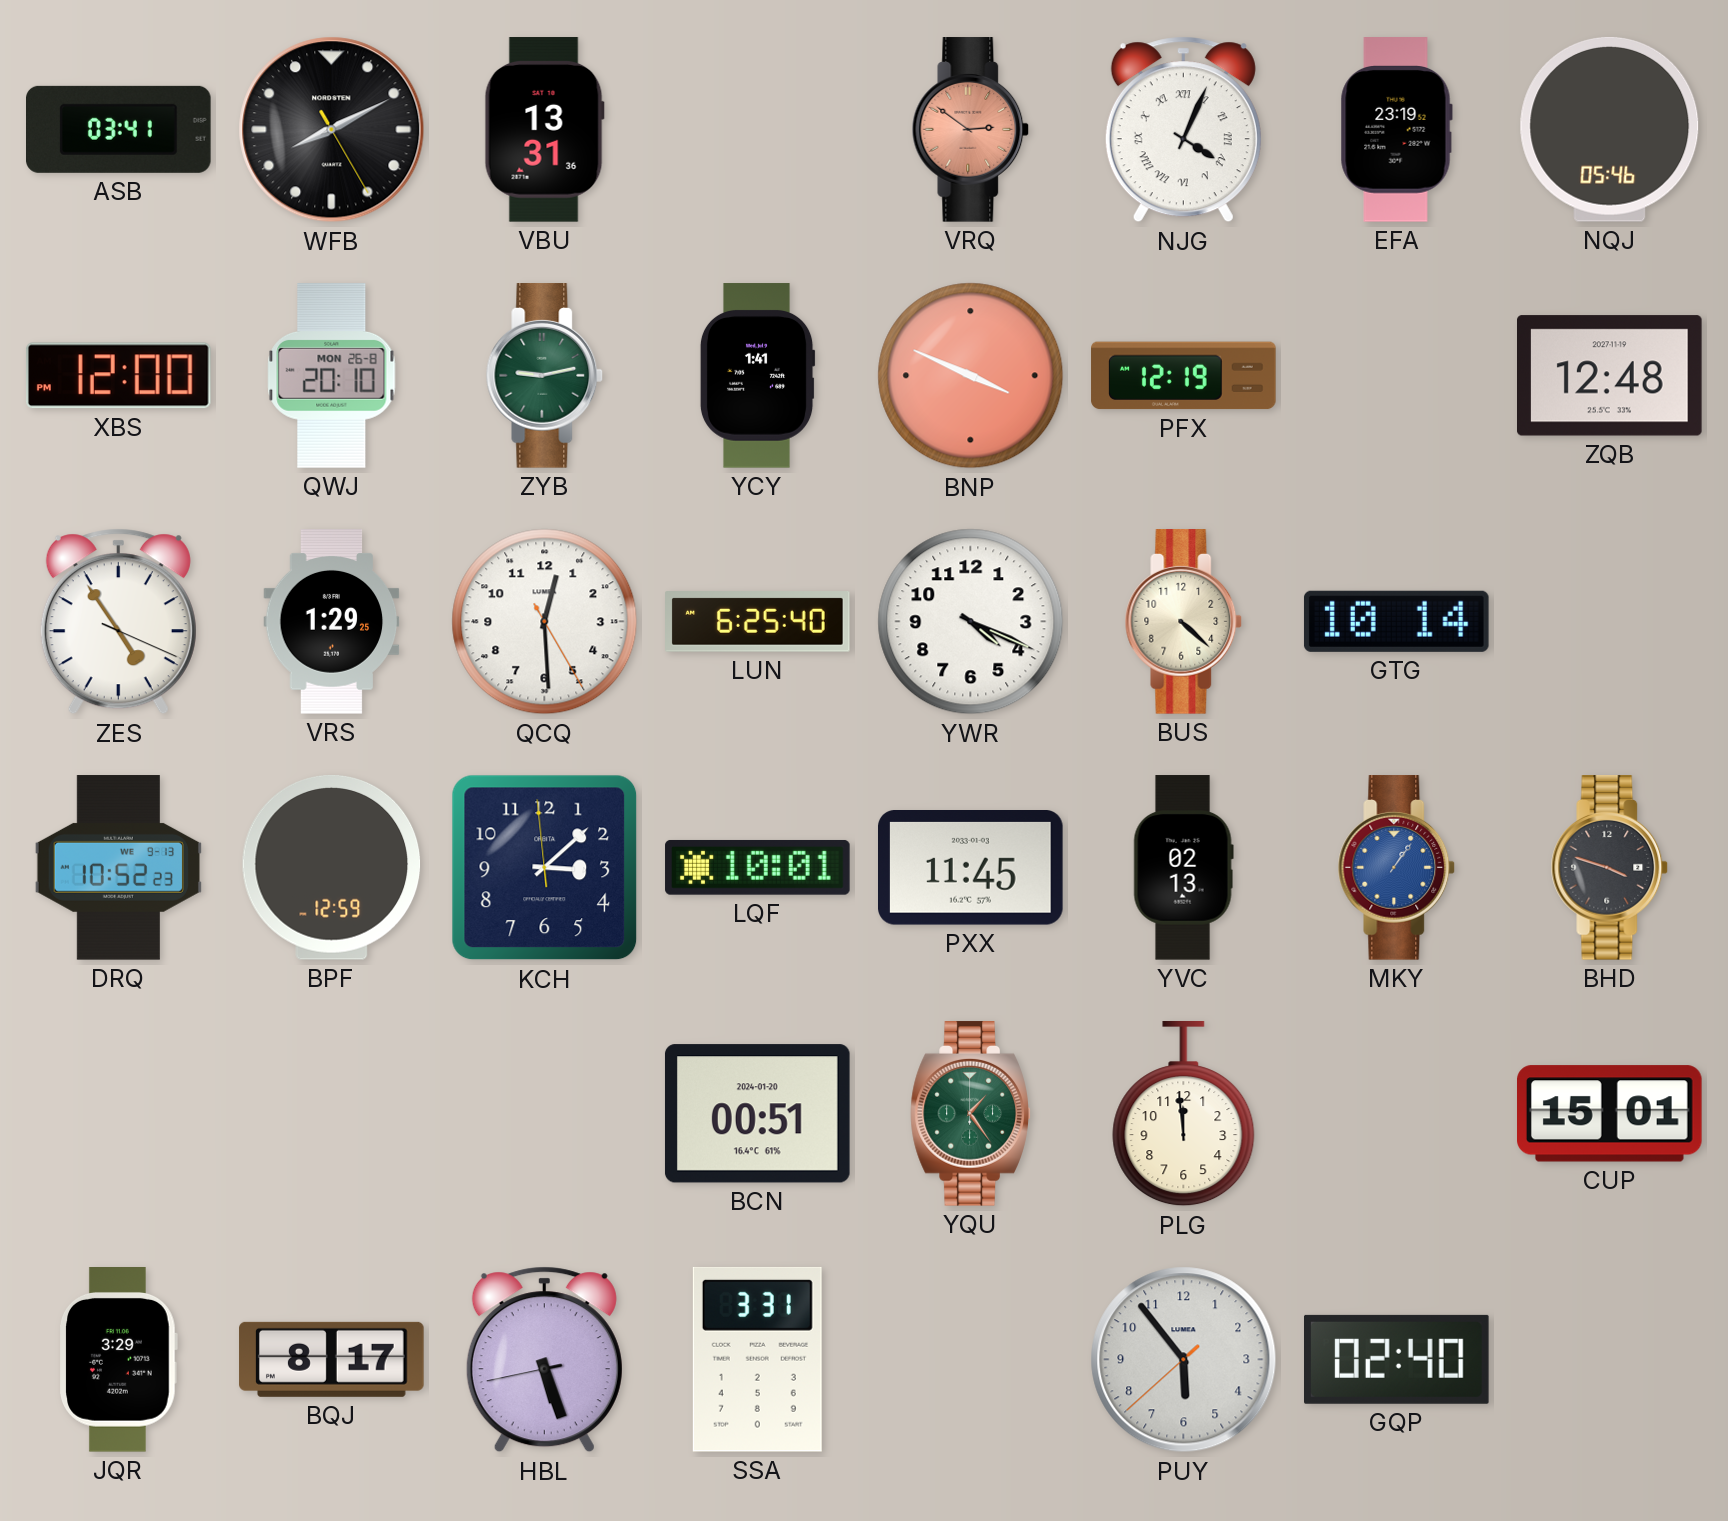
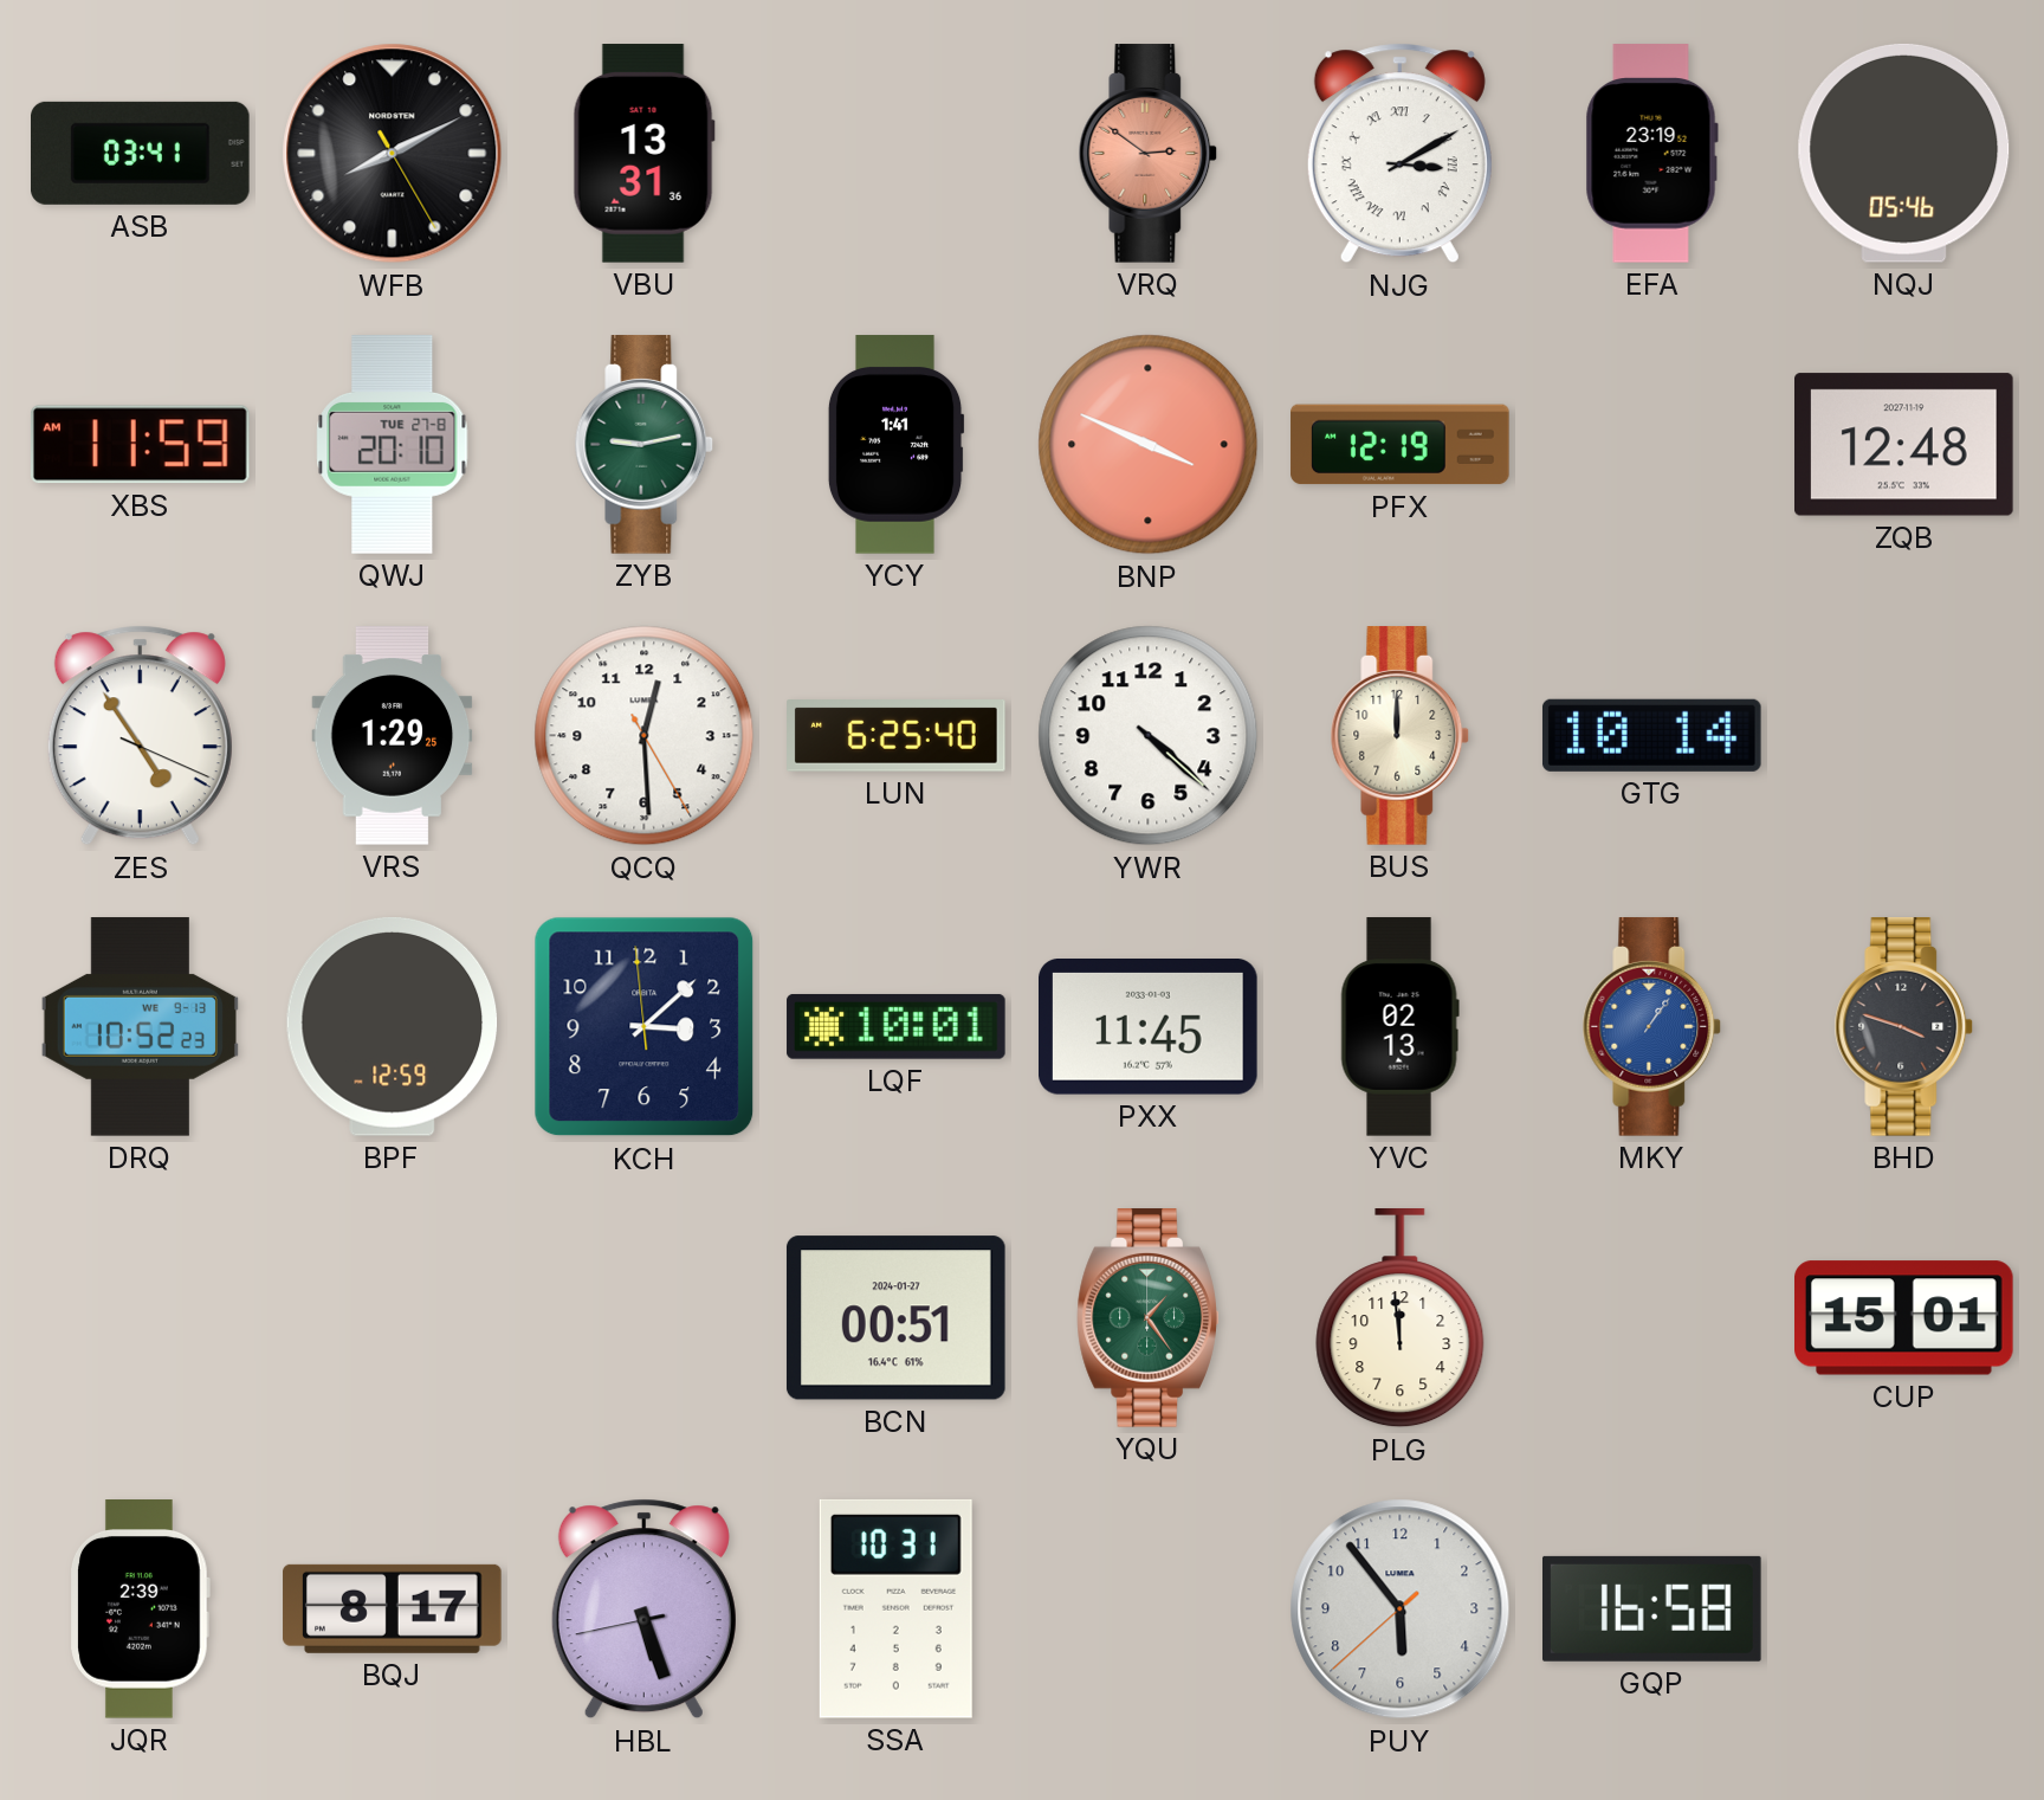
NJG: 4:04 -> 3:10 (1399, 154)
XBS: 12:00 -> 11:59 (140, 445)
QWJ date: MON 26-8 -> TUE 27-8 (393, 445)
YWR: 4:19 -> 4:22 (1149, 736)
BUS: 4:22 -> 12:00 (1401, 736)
BCN date: 2024-01-20 -> 2024-01-27 (895, 1318)
JQR: 3:29 -> 2:39 (140, 1609)
SSA: 3:31 -> 10:31 (895, 1608)
GQP: 02:40 -> 16:58 (1652, 1608)
